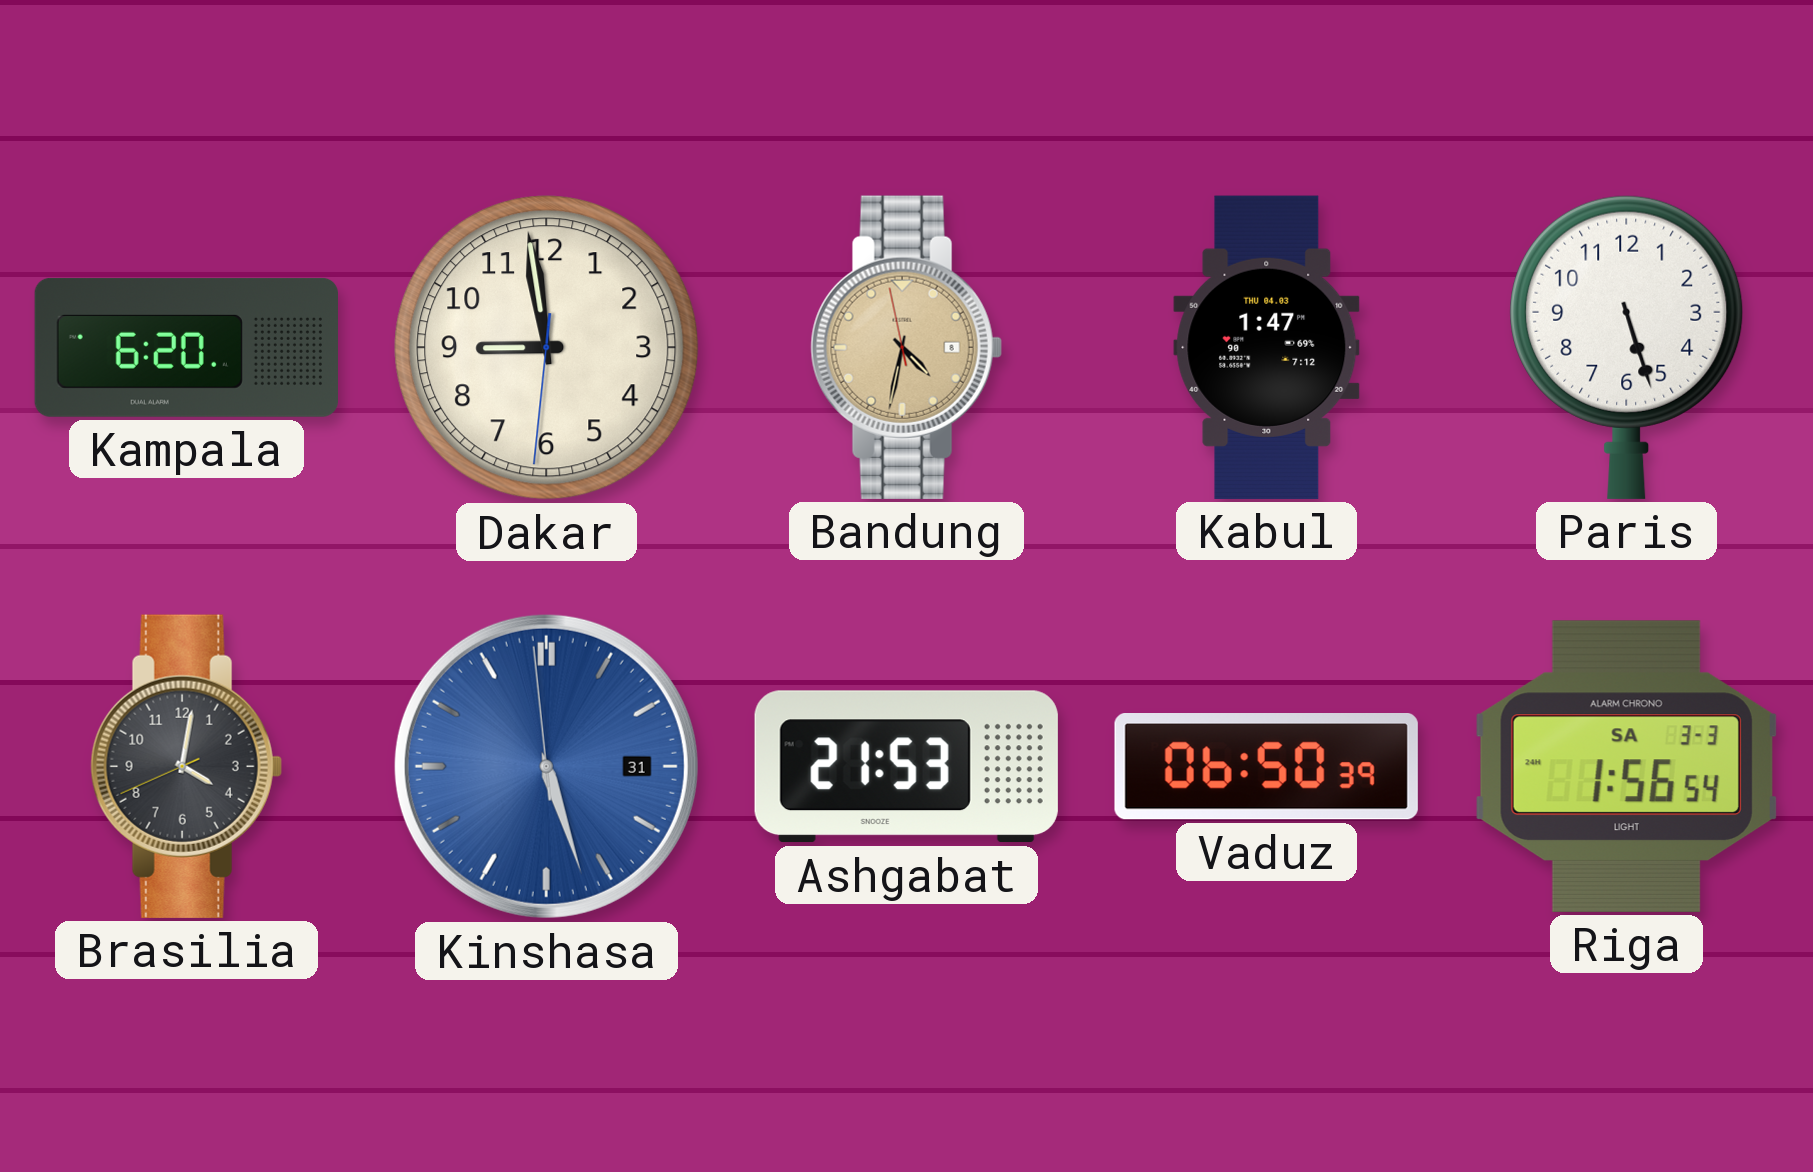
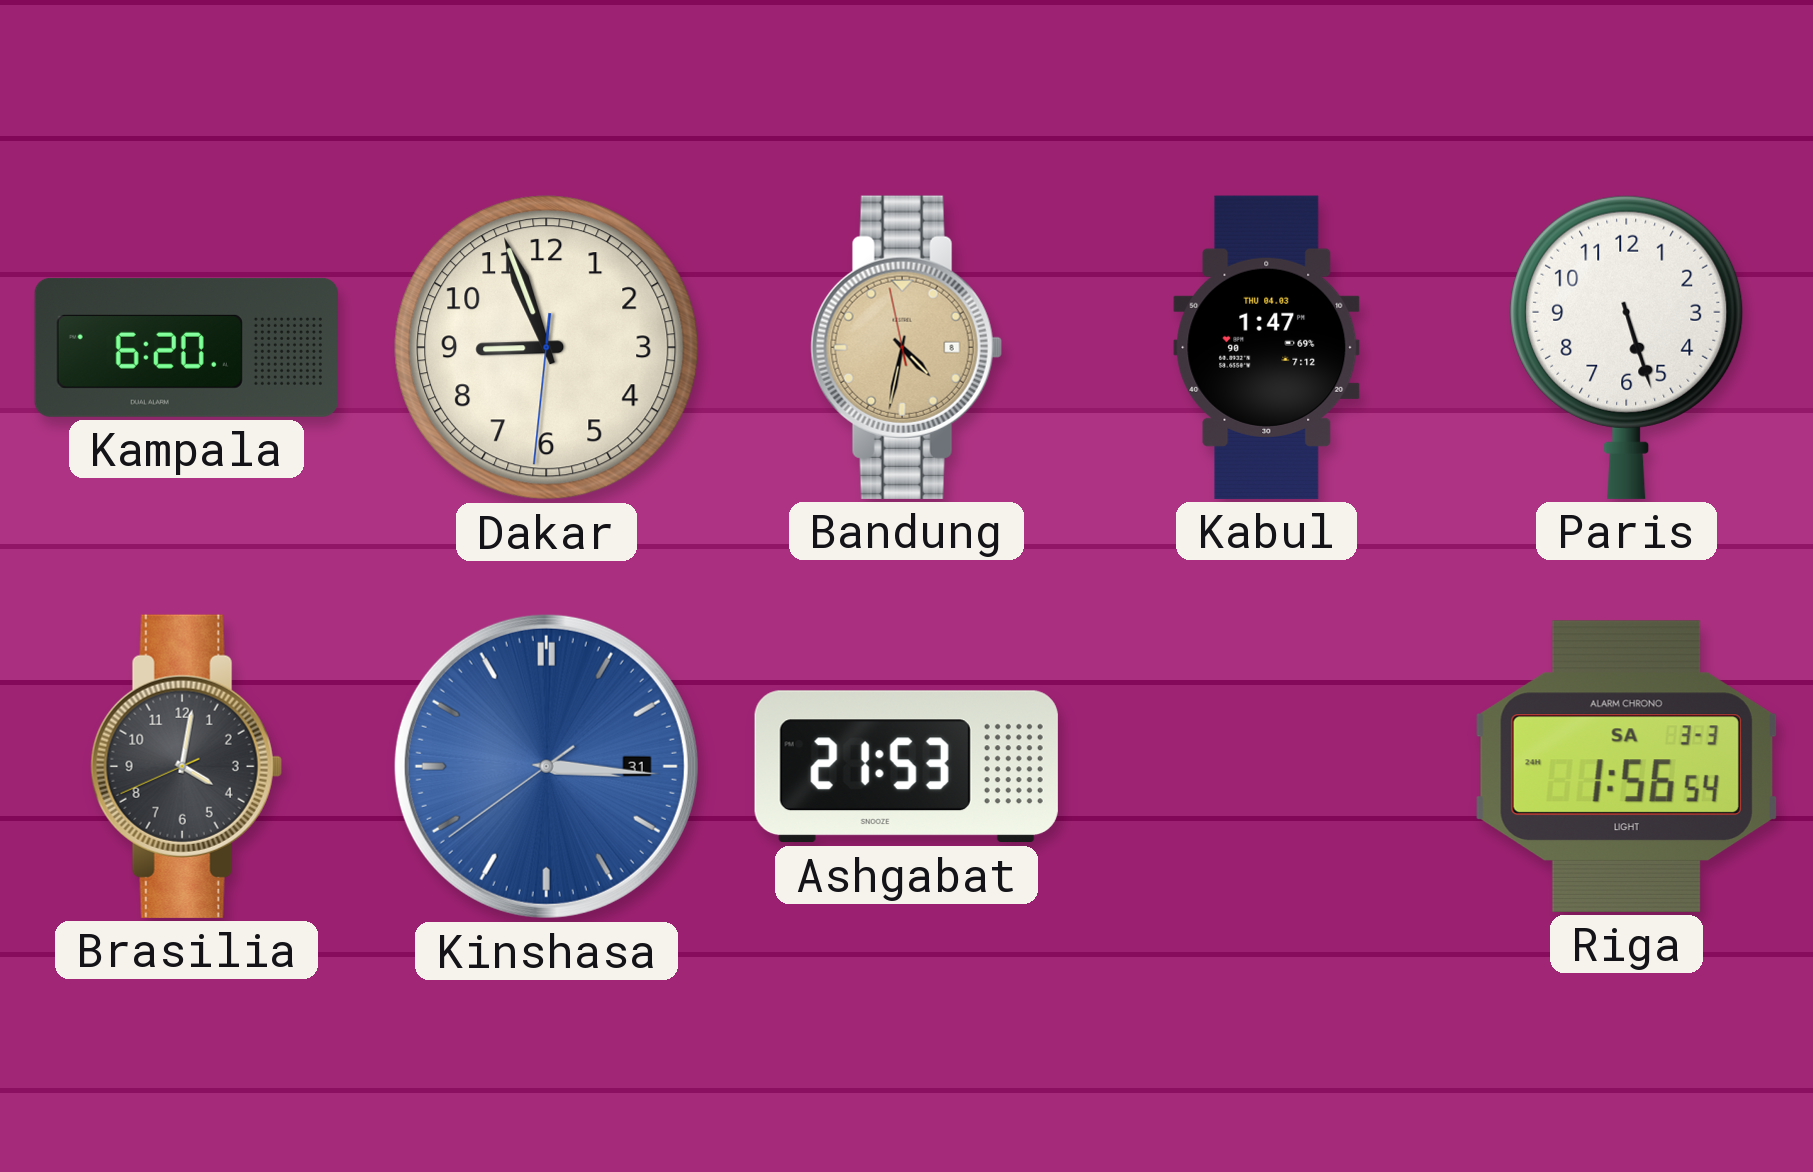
Dakar: 8:58 -> 8:56 (547, 348)
Kinshasa: 5:26 -> 3:15 (546, 766)
Vaduz: 06:50 -> none (1266, 767)
